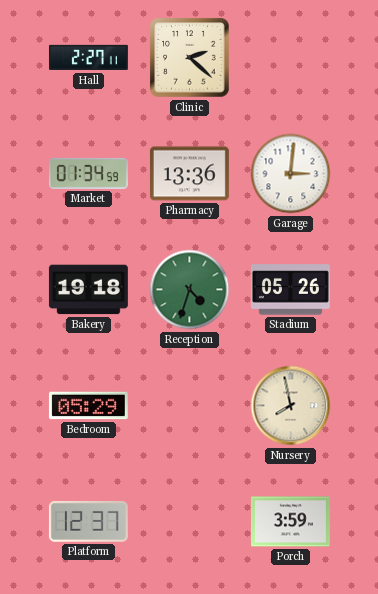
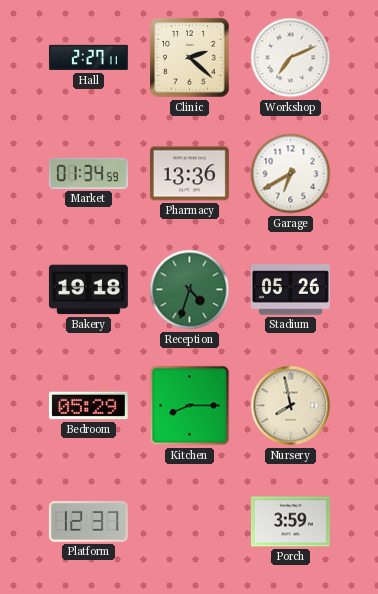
Workshop: none -> 7:11 (291, 58)
Garage: 3:01 -> 6:40 (291, 174)
Kitchen: none -> 8:15 (190, 406)
